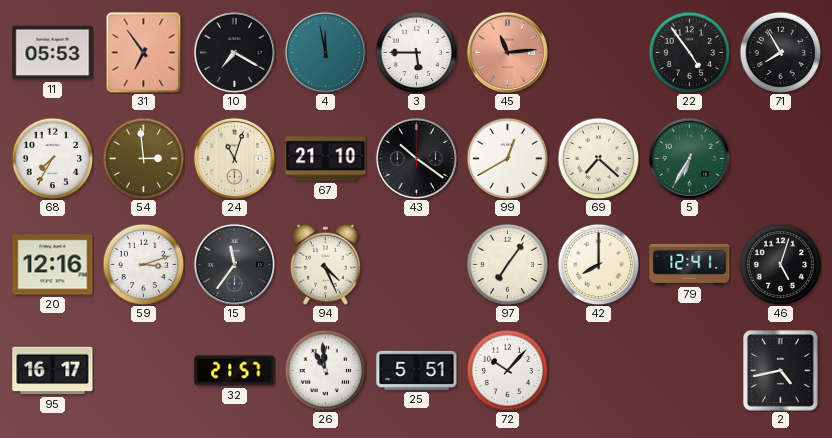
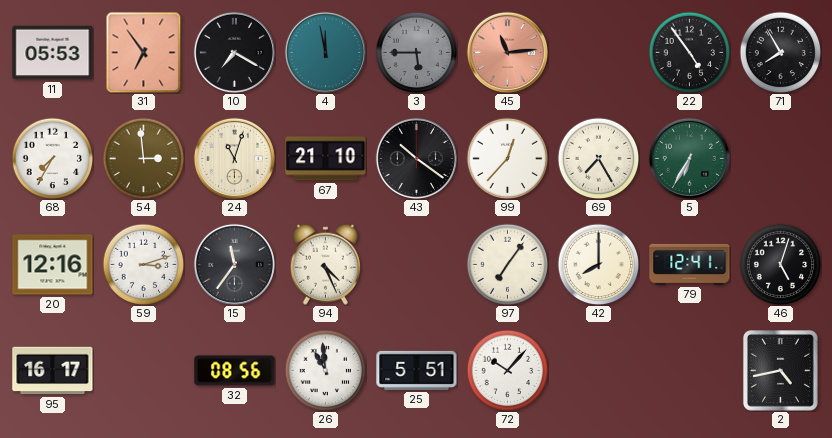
3 dial: white -> grey (416, 52)
99: 12:40 -> 12:37 (507, 158)
69: 7:22 -> 7:25 (598, 158)
32: 21:57 -> 08:56 (235, 371)
